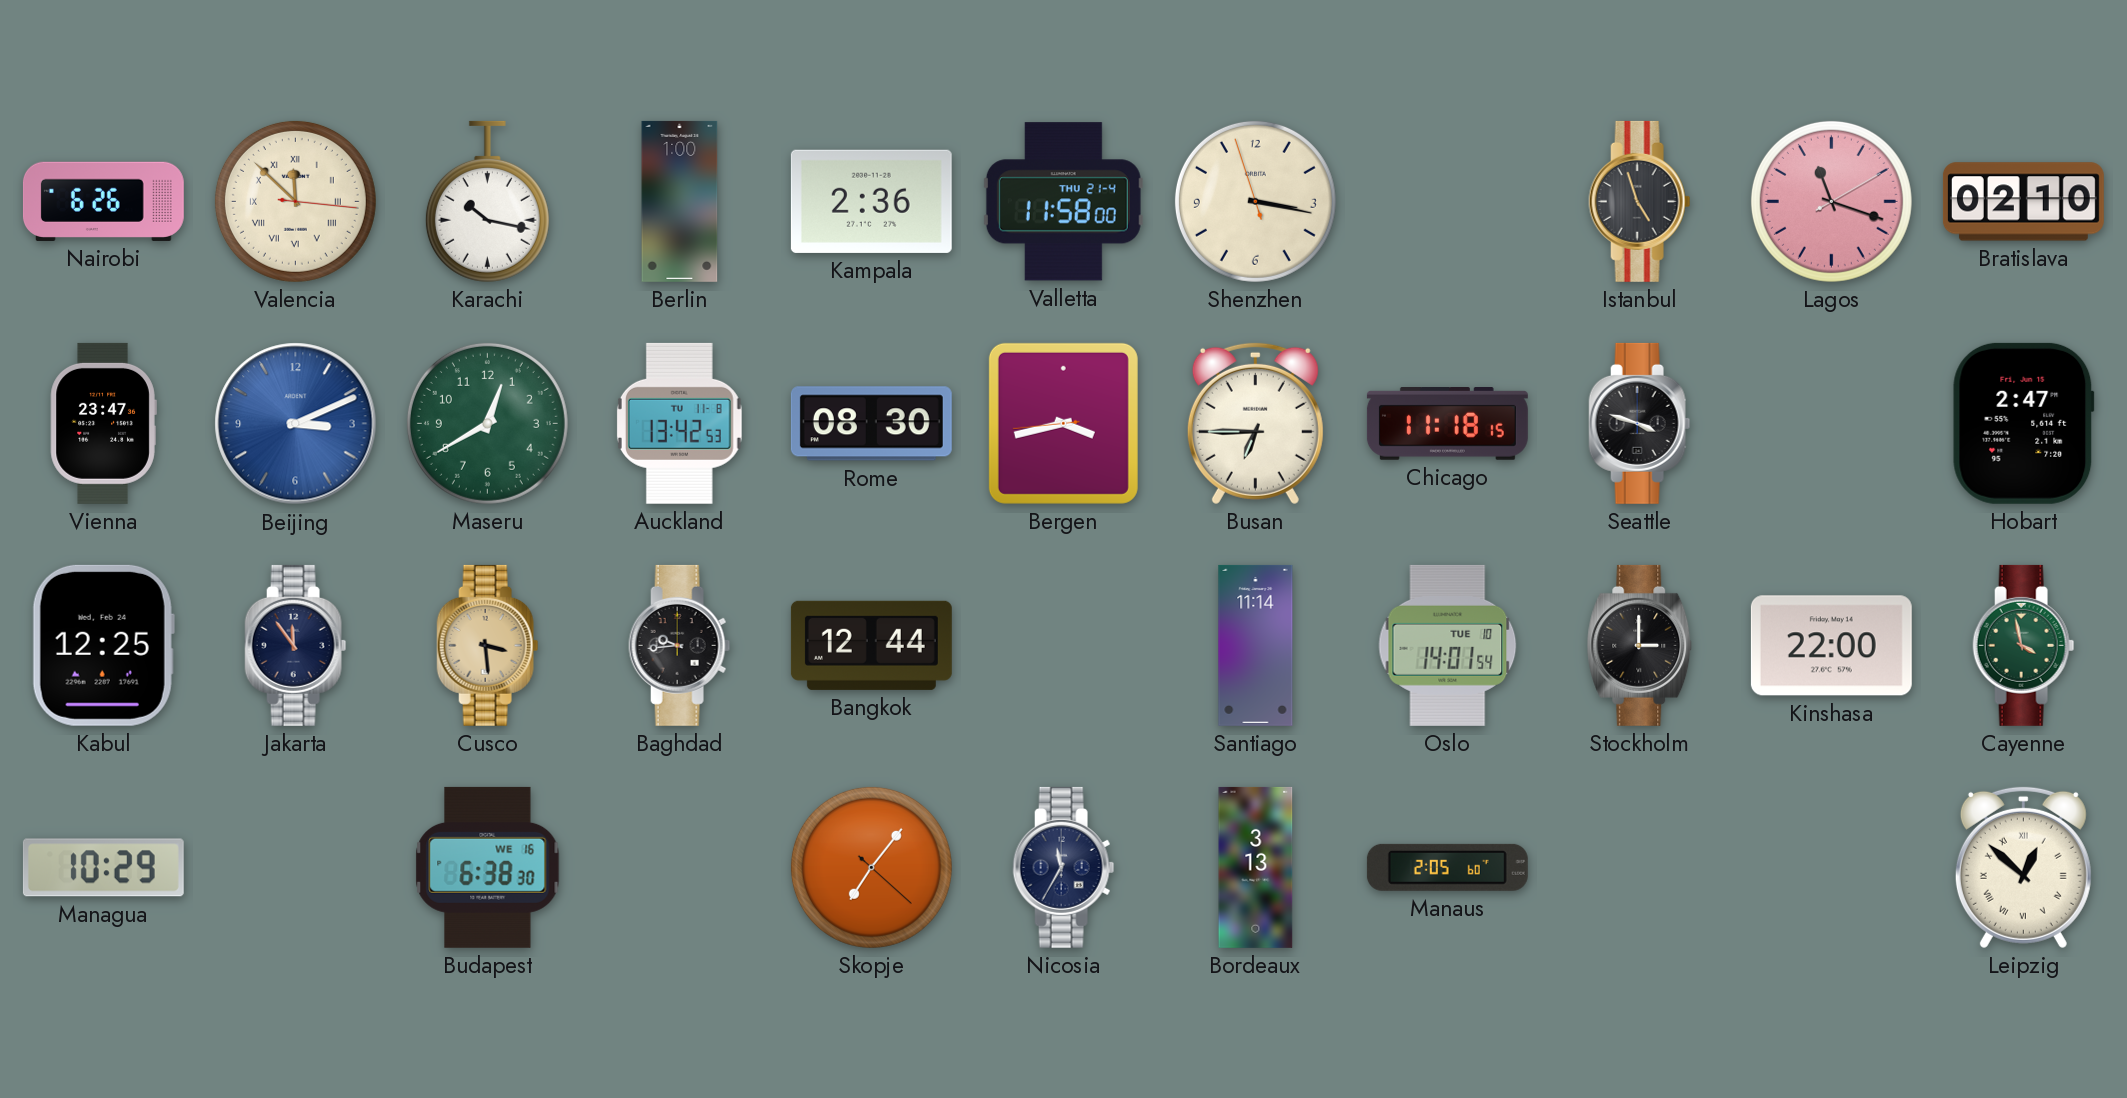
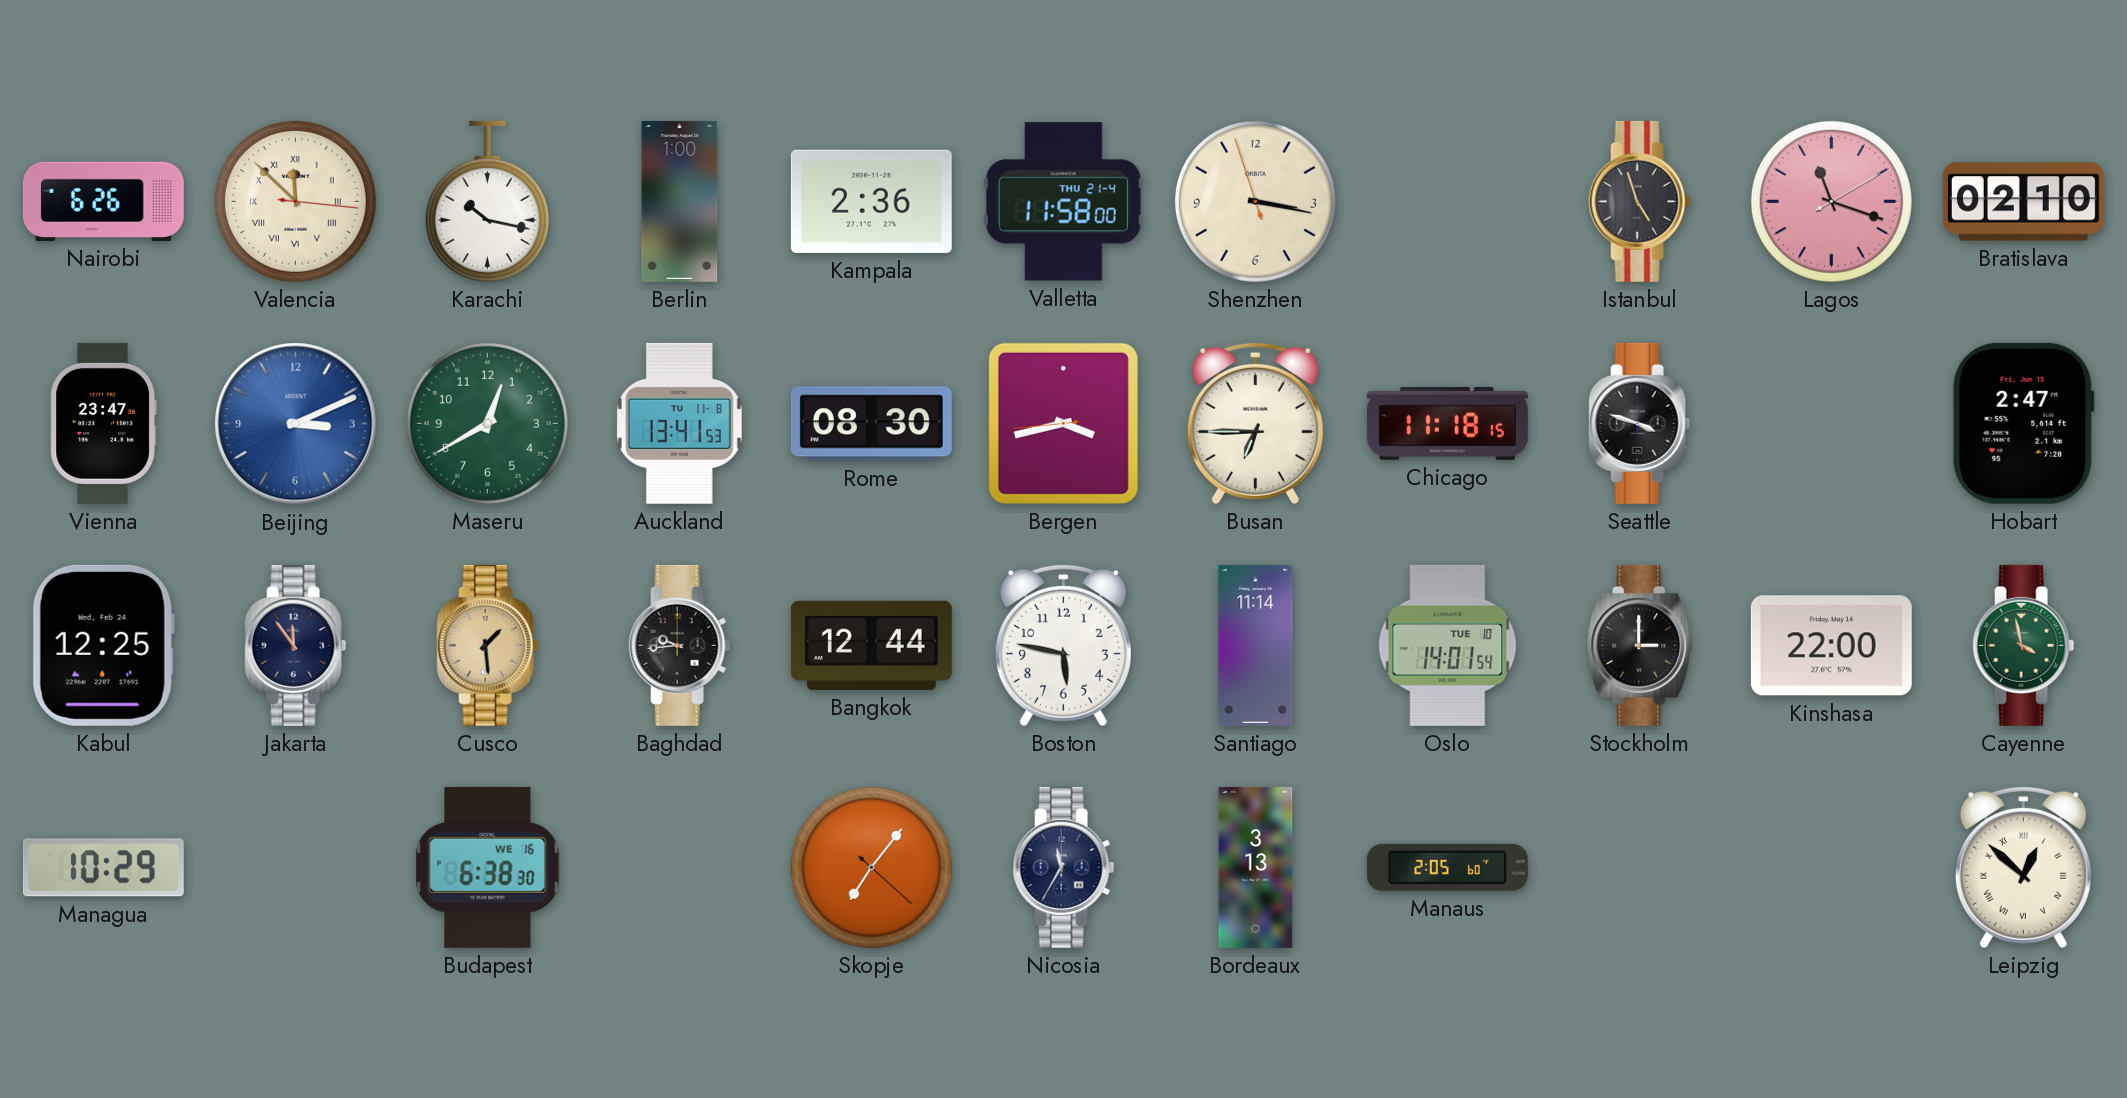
Auckland: 13:42 -> 13:41 (679, 423)
Cusco: 3:29 -> 1:29 (488, 645)
Boston: none -> 5:47 (1063, 645)
